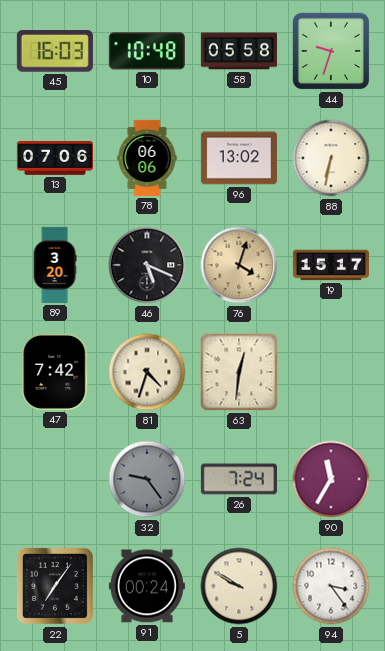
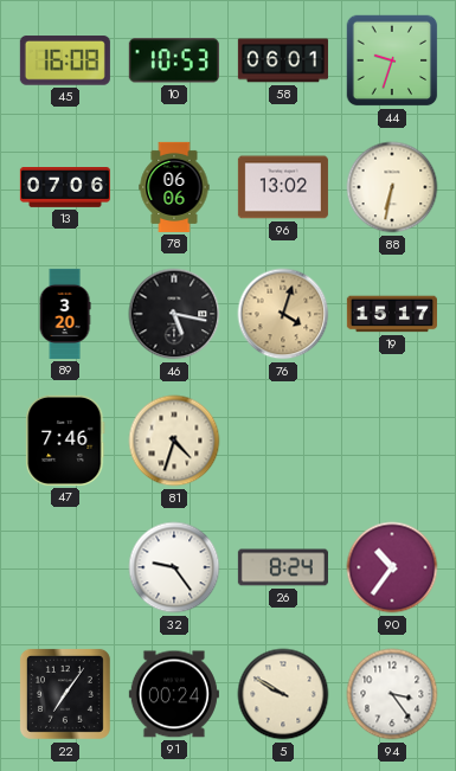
45: 16:03 -> 16:08 (65, 60)
10: 10:48 -> 10:53 (174, 60)
58: 05:58 -> 06:01 (283, 60)
46: 5:19 -> 5:17 (174, 314)
47: 7:42 -> 7:46 (65, 441)
63: 12:31 -> none (239, 372)
32 dial: grey -> white (174, 567)
26: 7:24 -> 8:24 (283, 567)
90: 11:35 -> 10:36 (392, 567)
